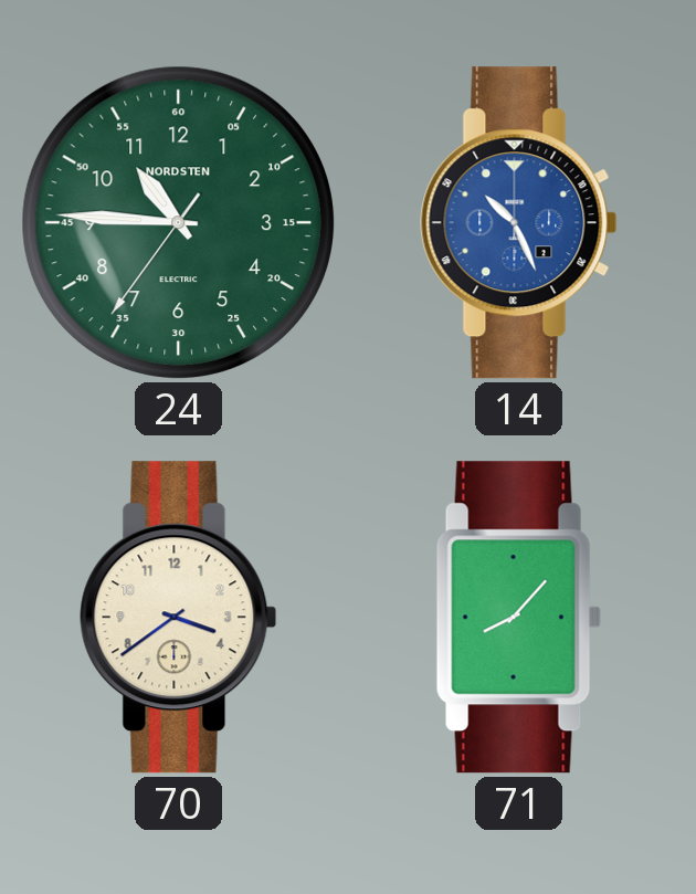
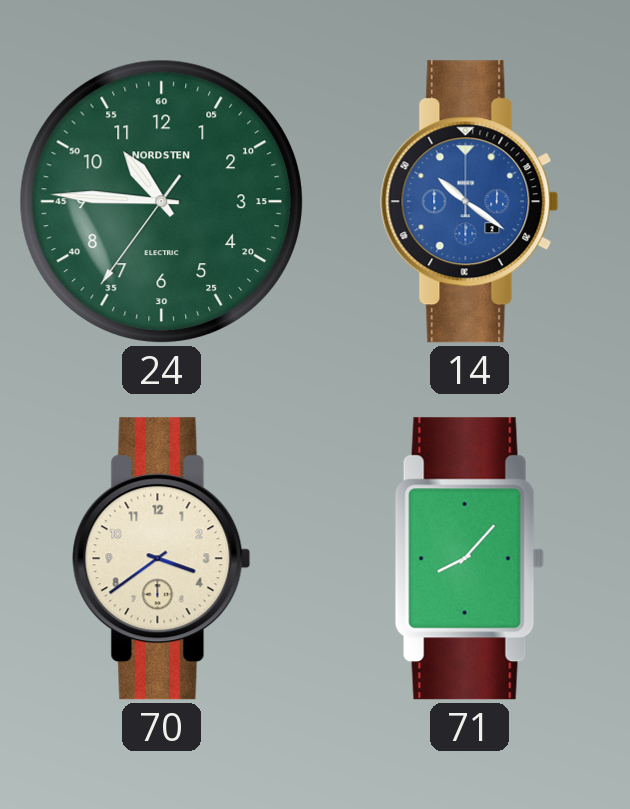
14: 10:26 -> 10:21 (470, 202)
